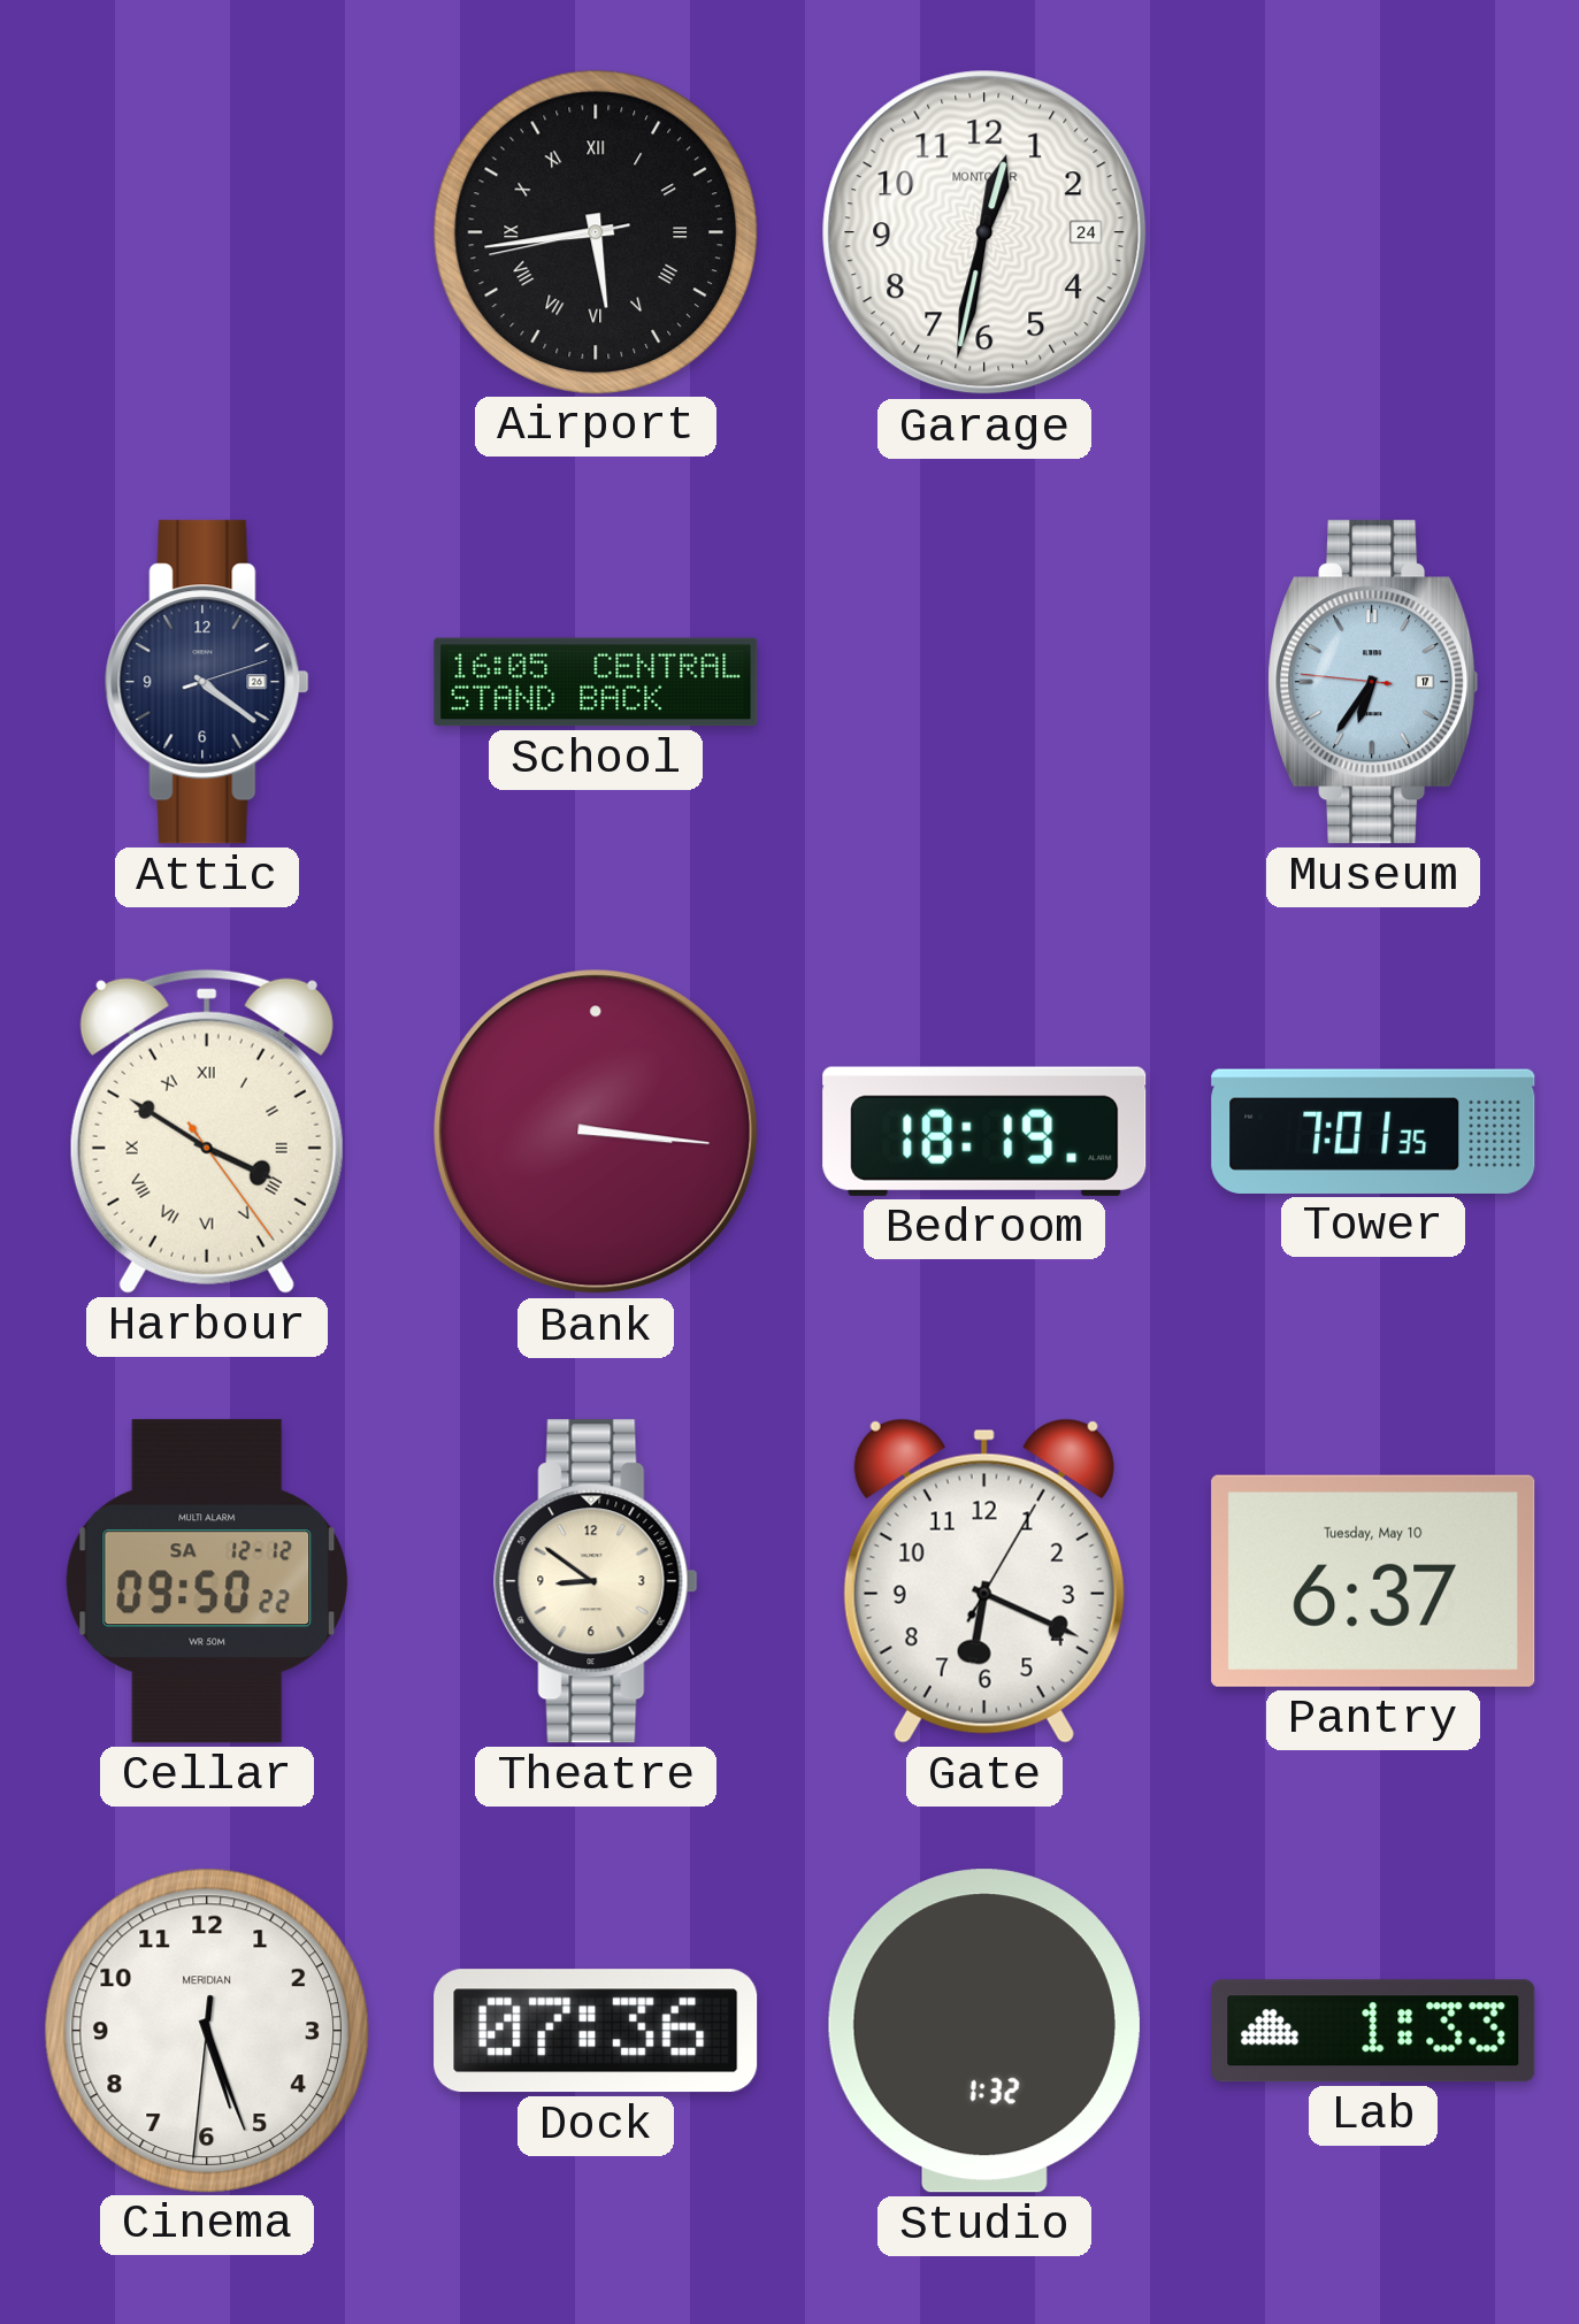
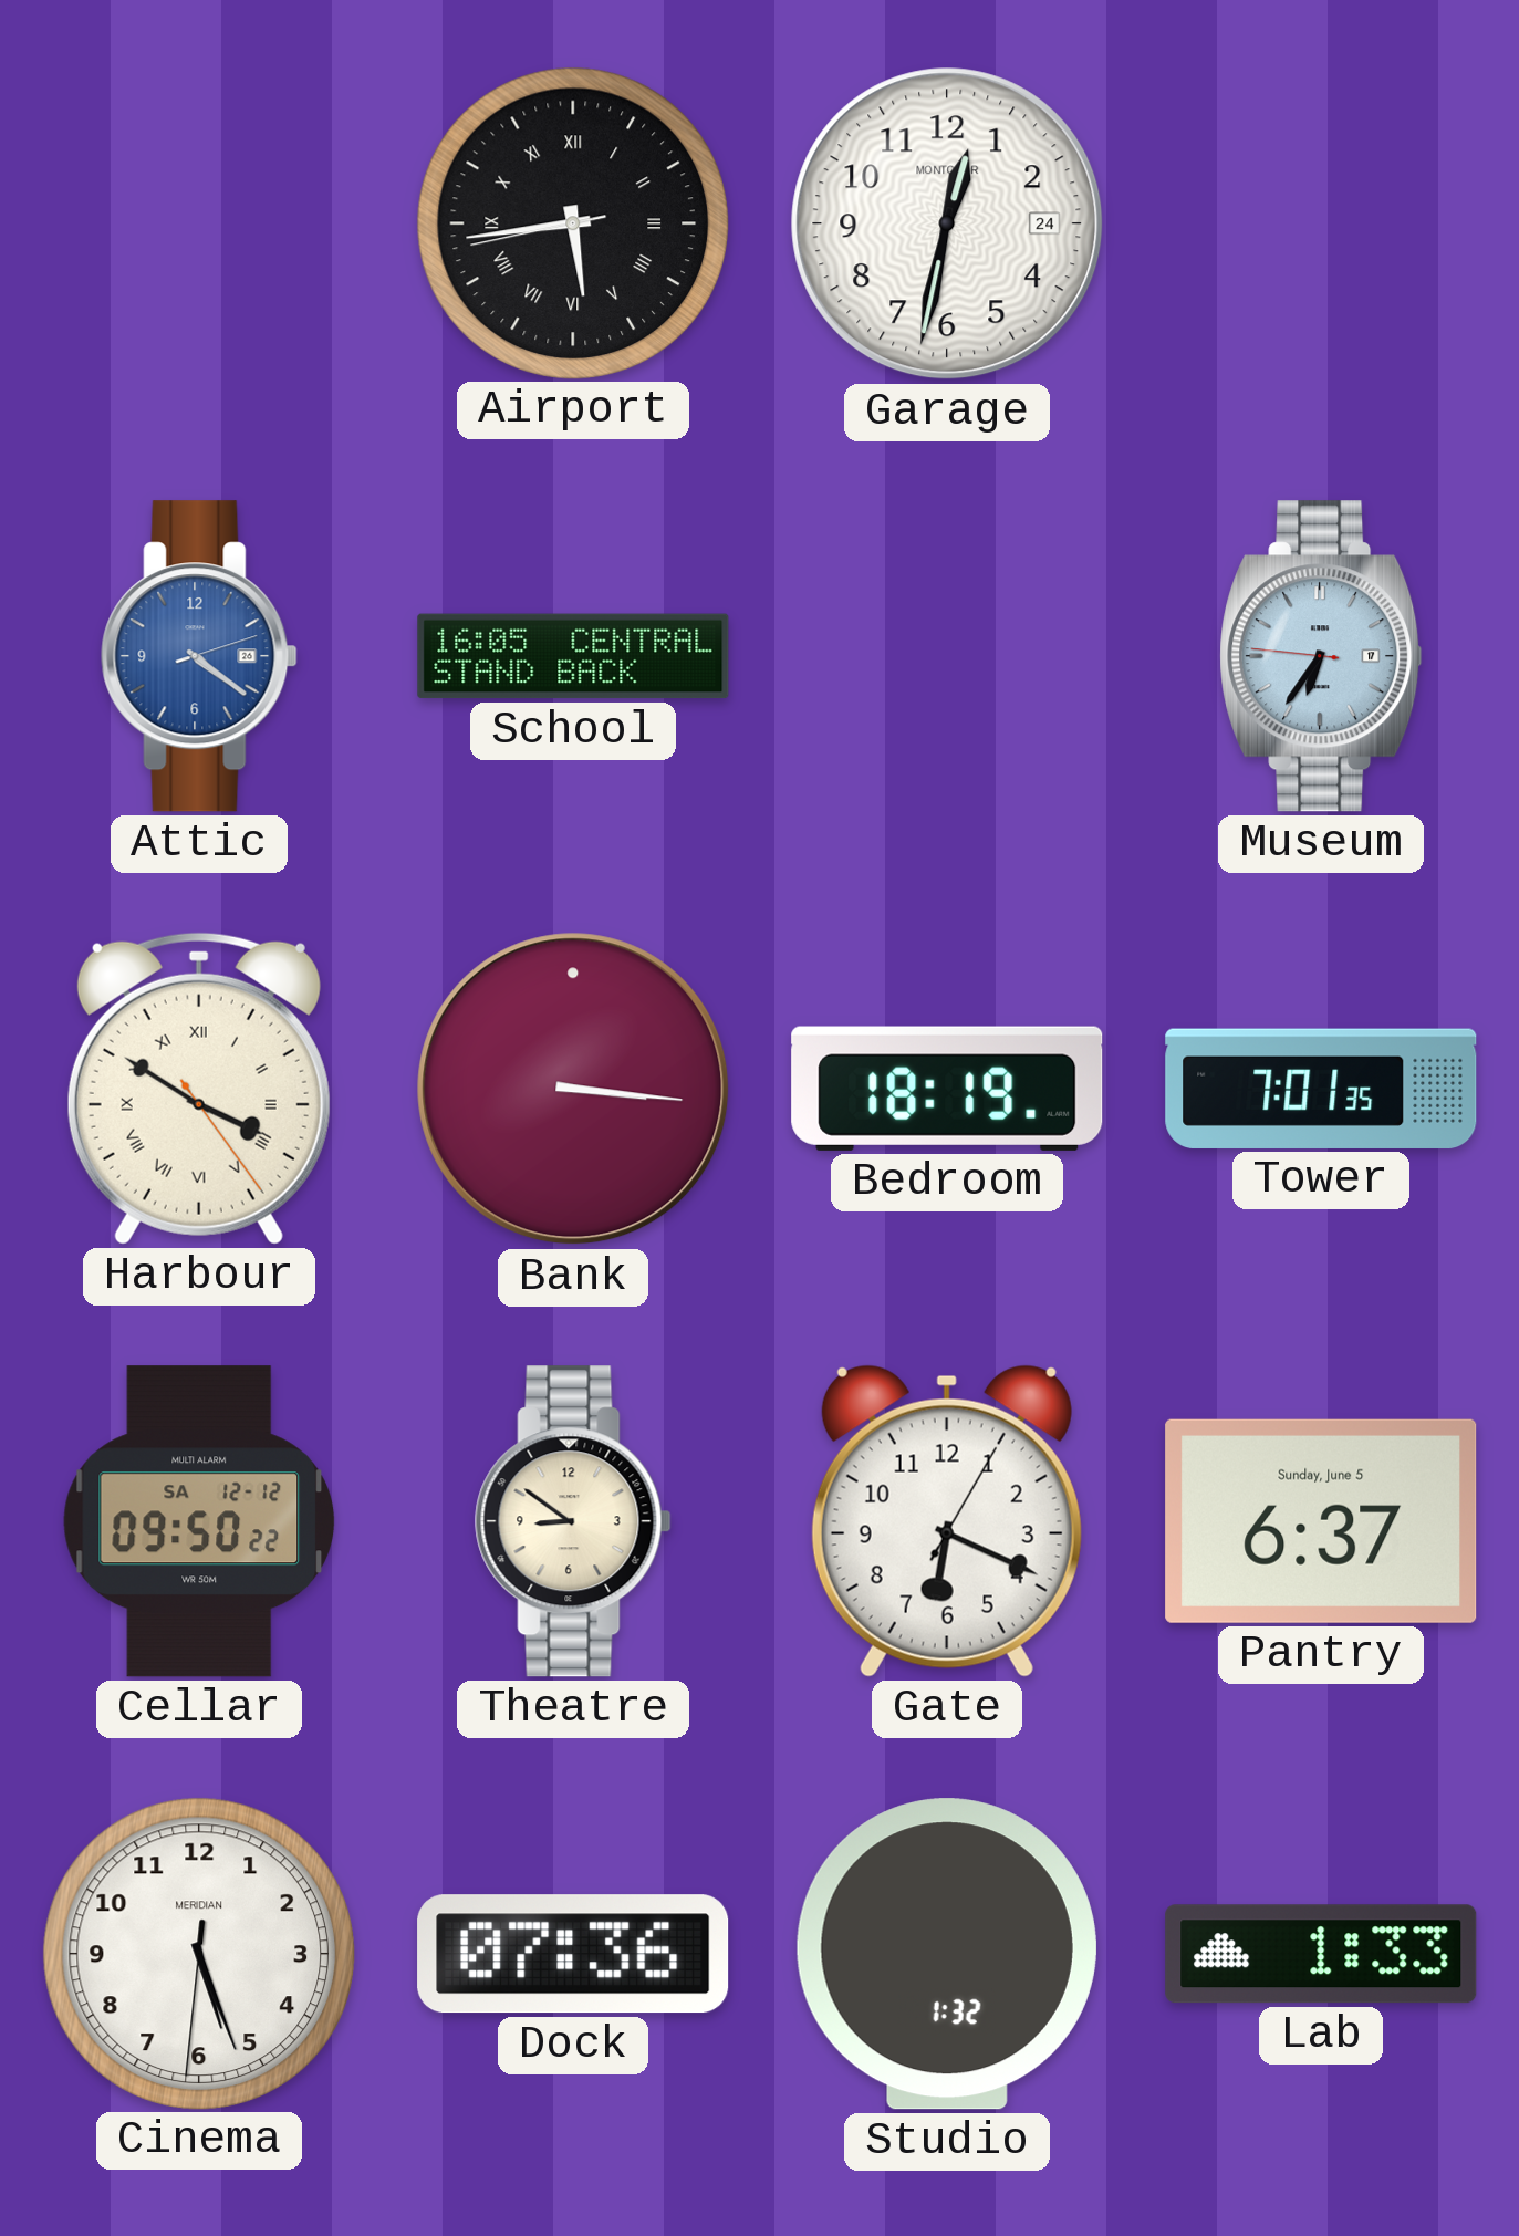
Attic dial: navy -> blue (199, 656)
Pantry date: Tuesday, May 10 -> Sunday, June 5 (1321, 1521)
